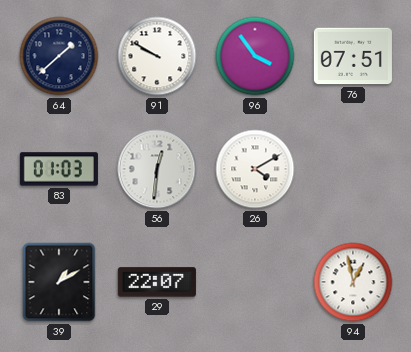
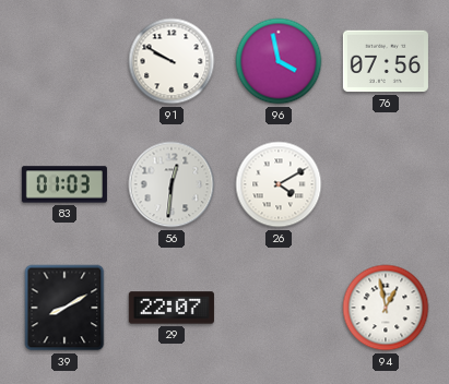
64: 1:38 -> none (59, 56)
96: 3:54 -> 3:58 (279, 61)
76: 07:51 -> 07:56 (386, 61)
39: 1:10 -> 8:10 (64, 308)
